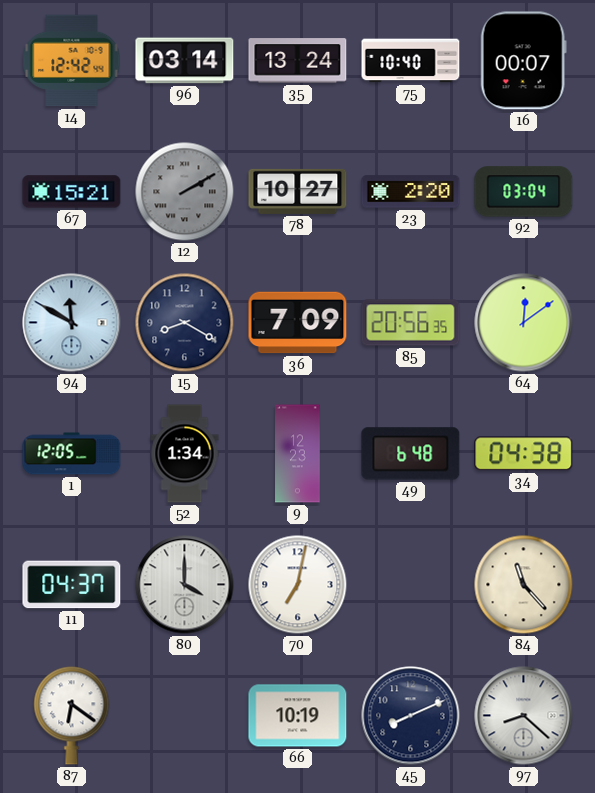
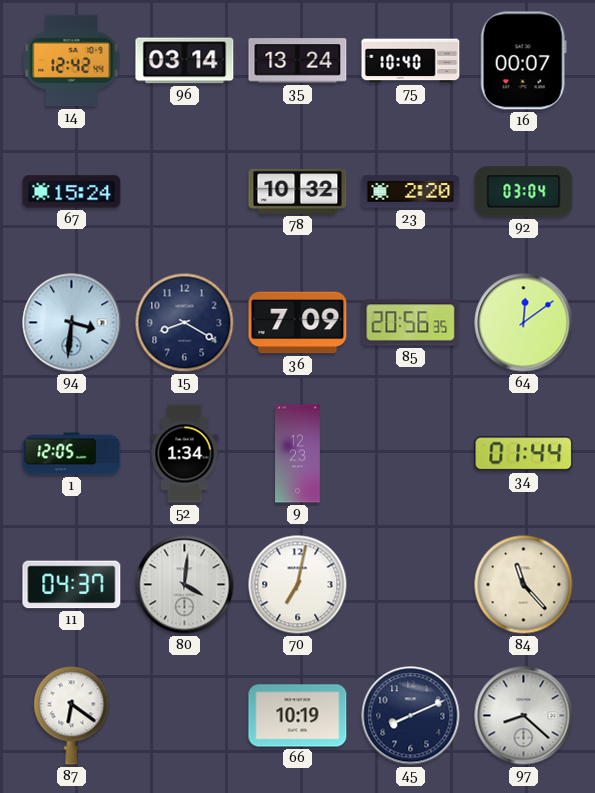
67: 15:21 -> 15:24 (72, 192)
12: 2:10 -> none (185, 192)
78: 10:27 -> 10:32 (298, 191)
94: 11:50 -> 3:31 (72, 323)
49: 6:48 -> none (411, 454)
34: 04:38 -> 01:44 (524, 454)
80: 4:00 -> 4:01 (185, 585)
